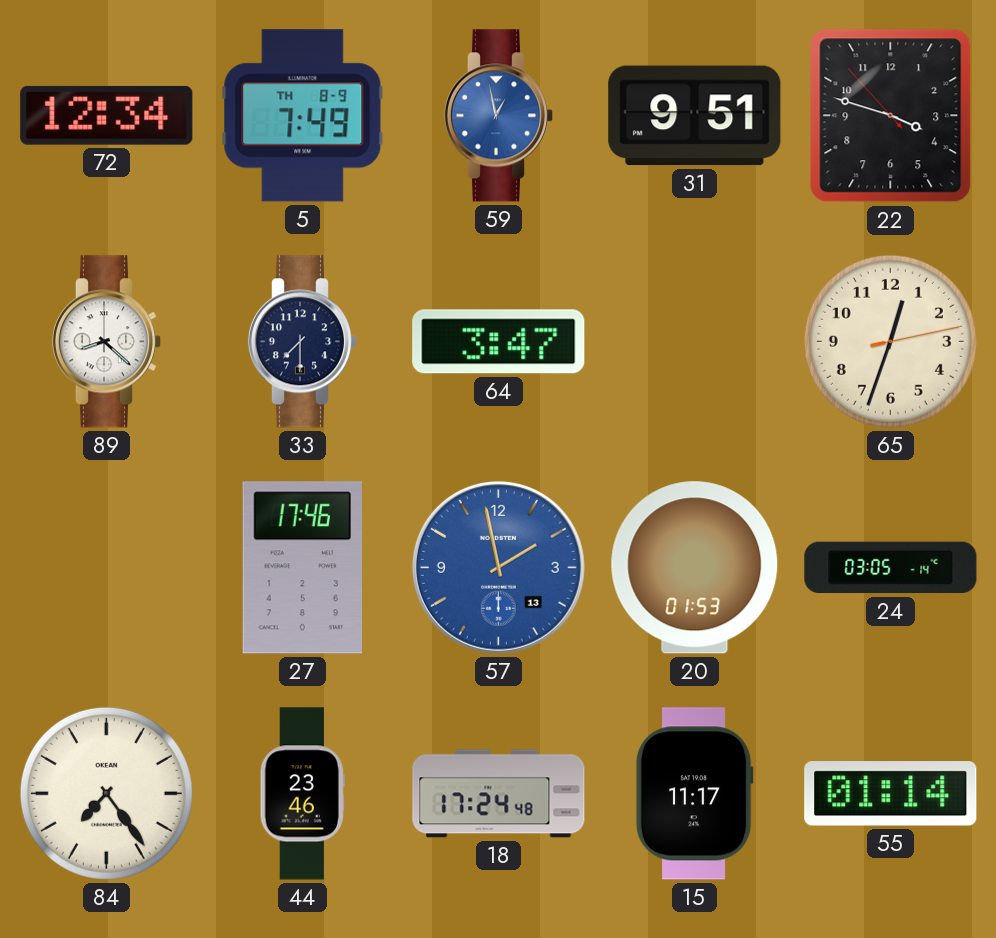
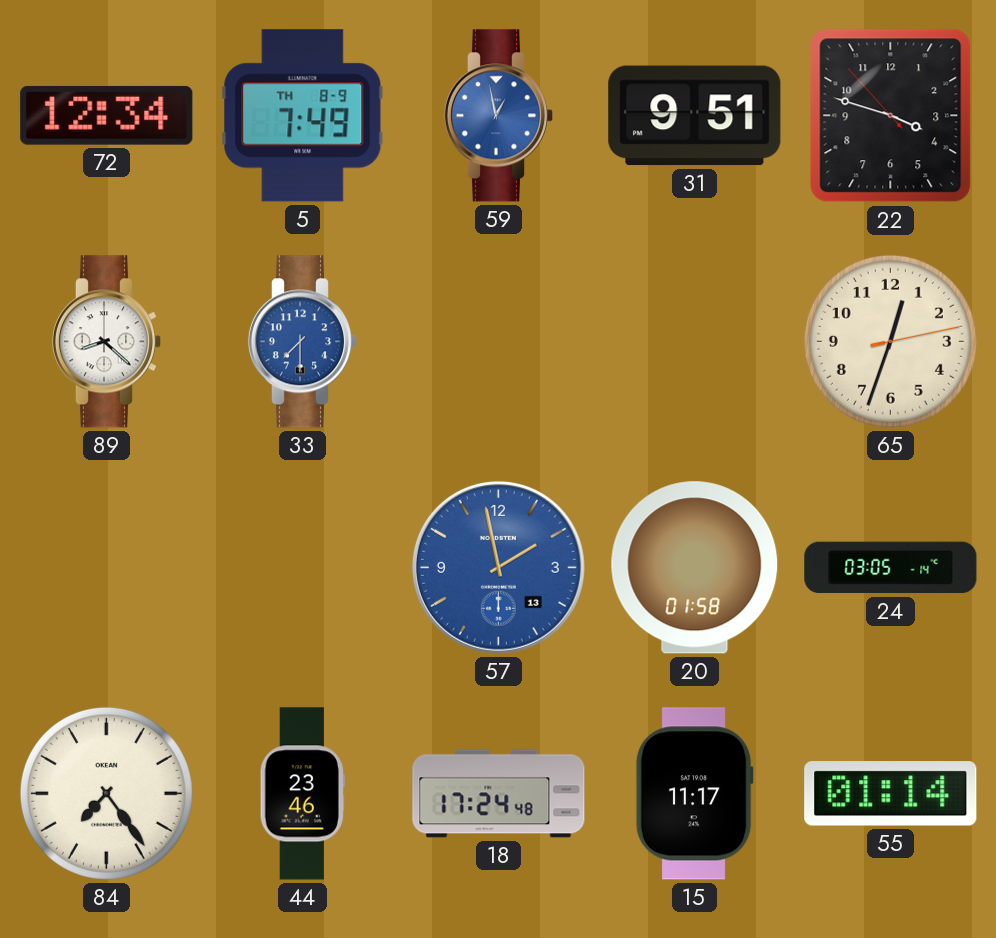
33 dial: navy -> blue (303, 342)
64: 3:47 -> none (499, 342)
27: 17:46 -> none (302, 568)
20: 01:53 -> 01:58 (695, 568)
